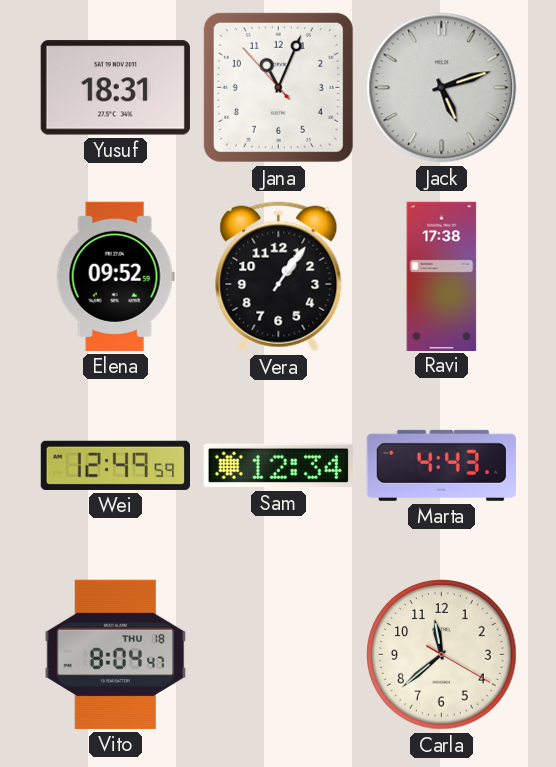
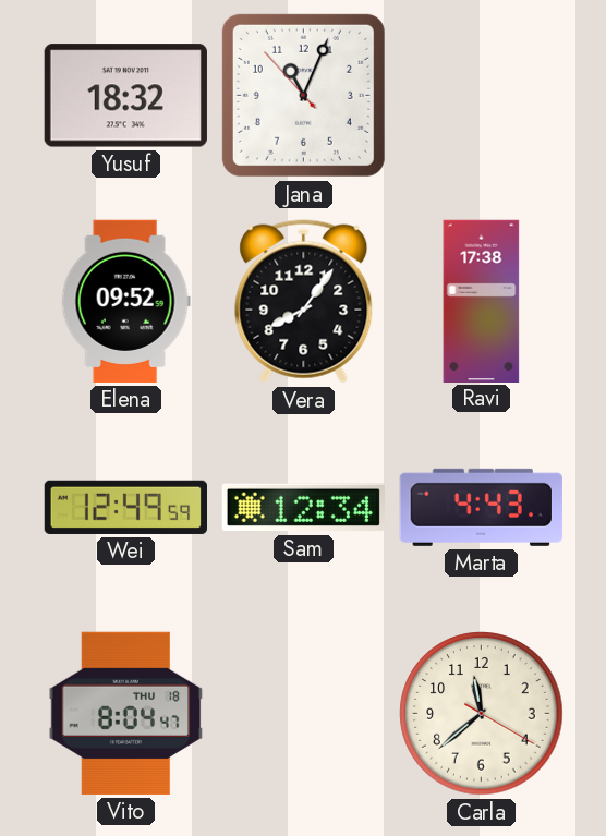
Yusuf: 18:31 -> 18:32 (125, 96)
Jack: 5:12 -> none (442, 88)
Vera: 1:06 -> 8:06 (304, 302)
